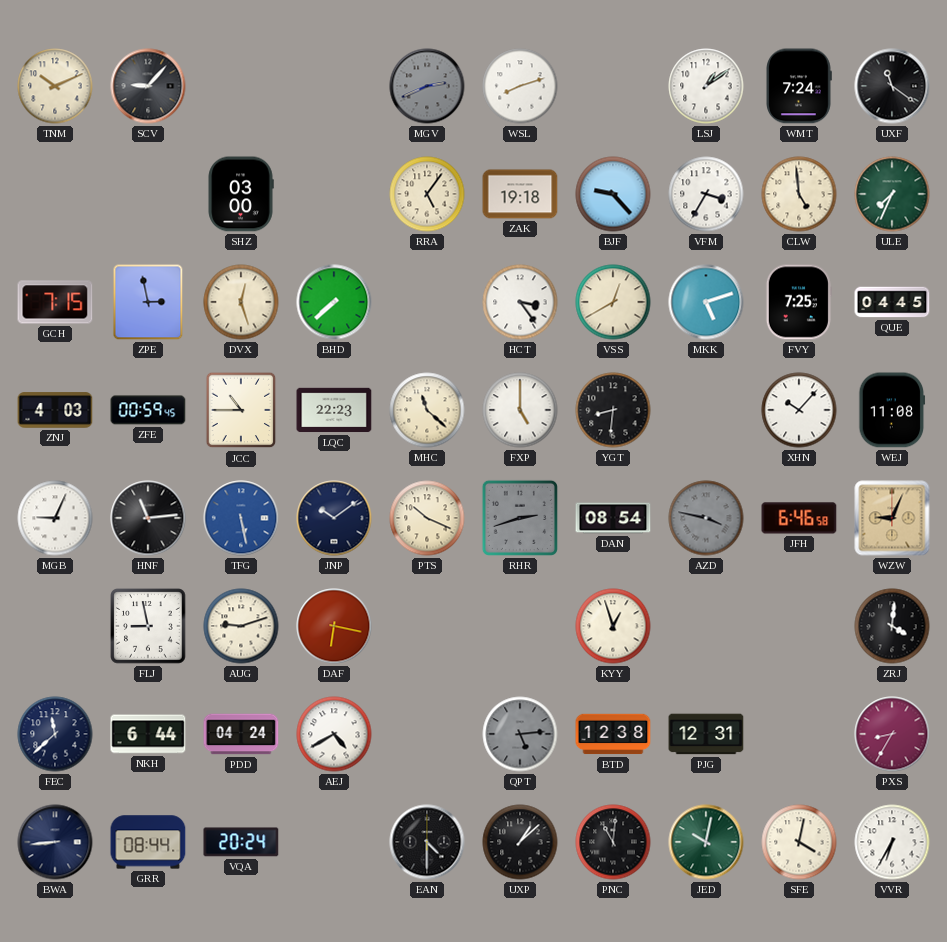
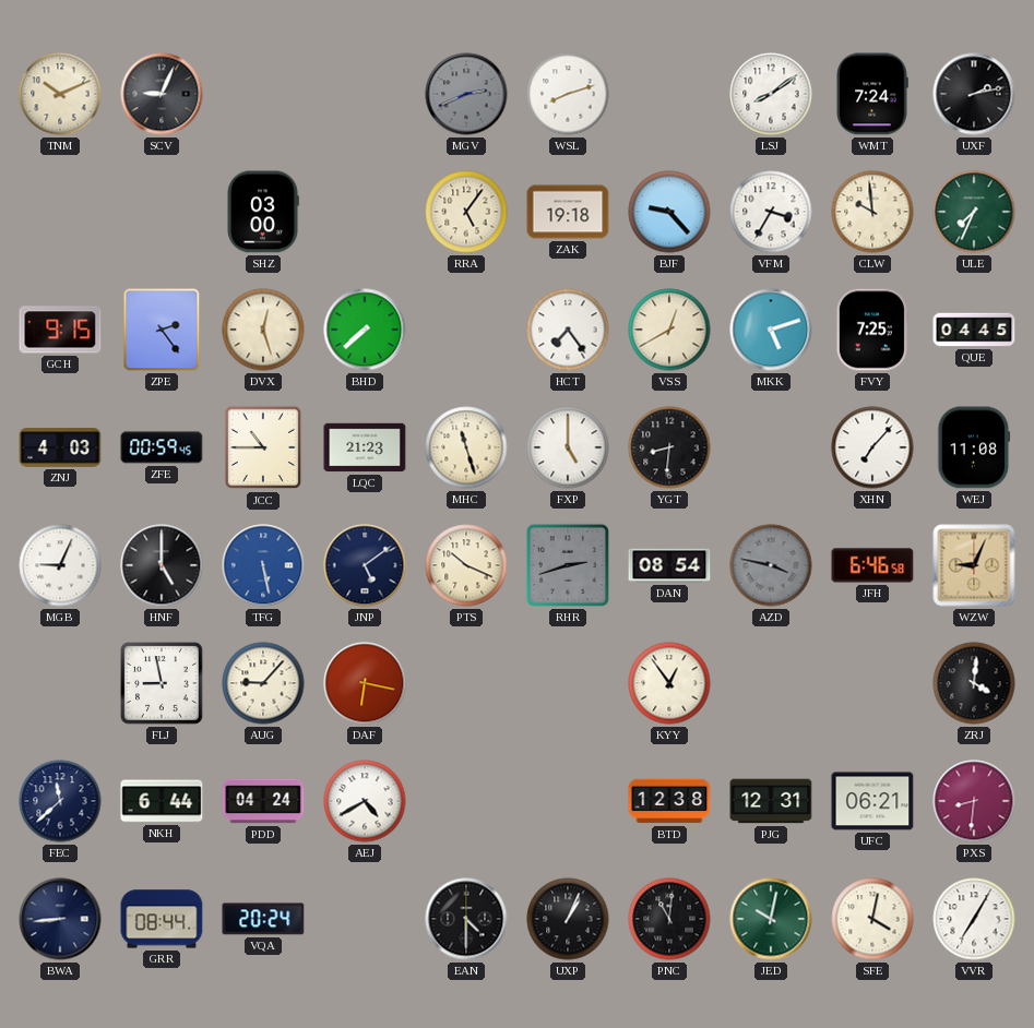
SCV: 9:07 -> 9:04 (162, 94)
LSJ: 1:09 -> 8:09 (771, 94)
UXF: 11:21 -> 2:13 (974, 94)
CLW: 4:59 -> 9:59 (872, 212)
GCH: 7:15 -> 9:15 (60, 330)
ZPE: 2:58 -> 2:24 (162, 330)
HCT: 3:24 -> 7:24 (568, 330)
LQC: 22:23 -> 21:23 (365, 447)
MHC: 11:22 -> 11:27 (466, 447)
XHN: 10:07 -> 7:07 (872, 447)
HNF: 11:14 -> 5:00 (162, 565)
JNP: 10:09 -> 5:09 (365, 565)
AUG: 9:12 -> 9:07 (263, 683)
KYY: 12:57 -> 12:54 (669, 683)
QPT: 5:14 -> none (520, 734)
UFC: none -> 06:21 (872, 801)
PXS: 8:35 -> 8:31 (974, 801)
UXP: 1:08 -> 1:04 (568, 919)
VVR: 6:35 -> 7:05 (974, 919)
